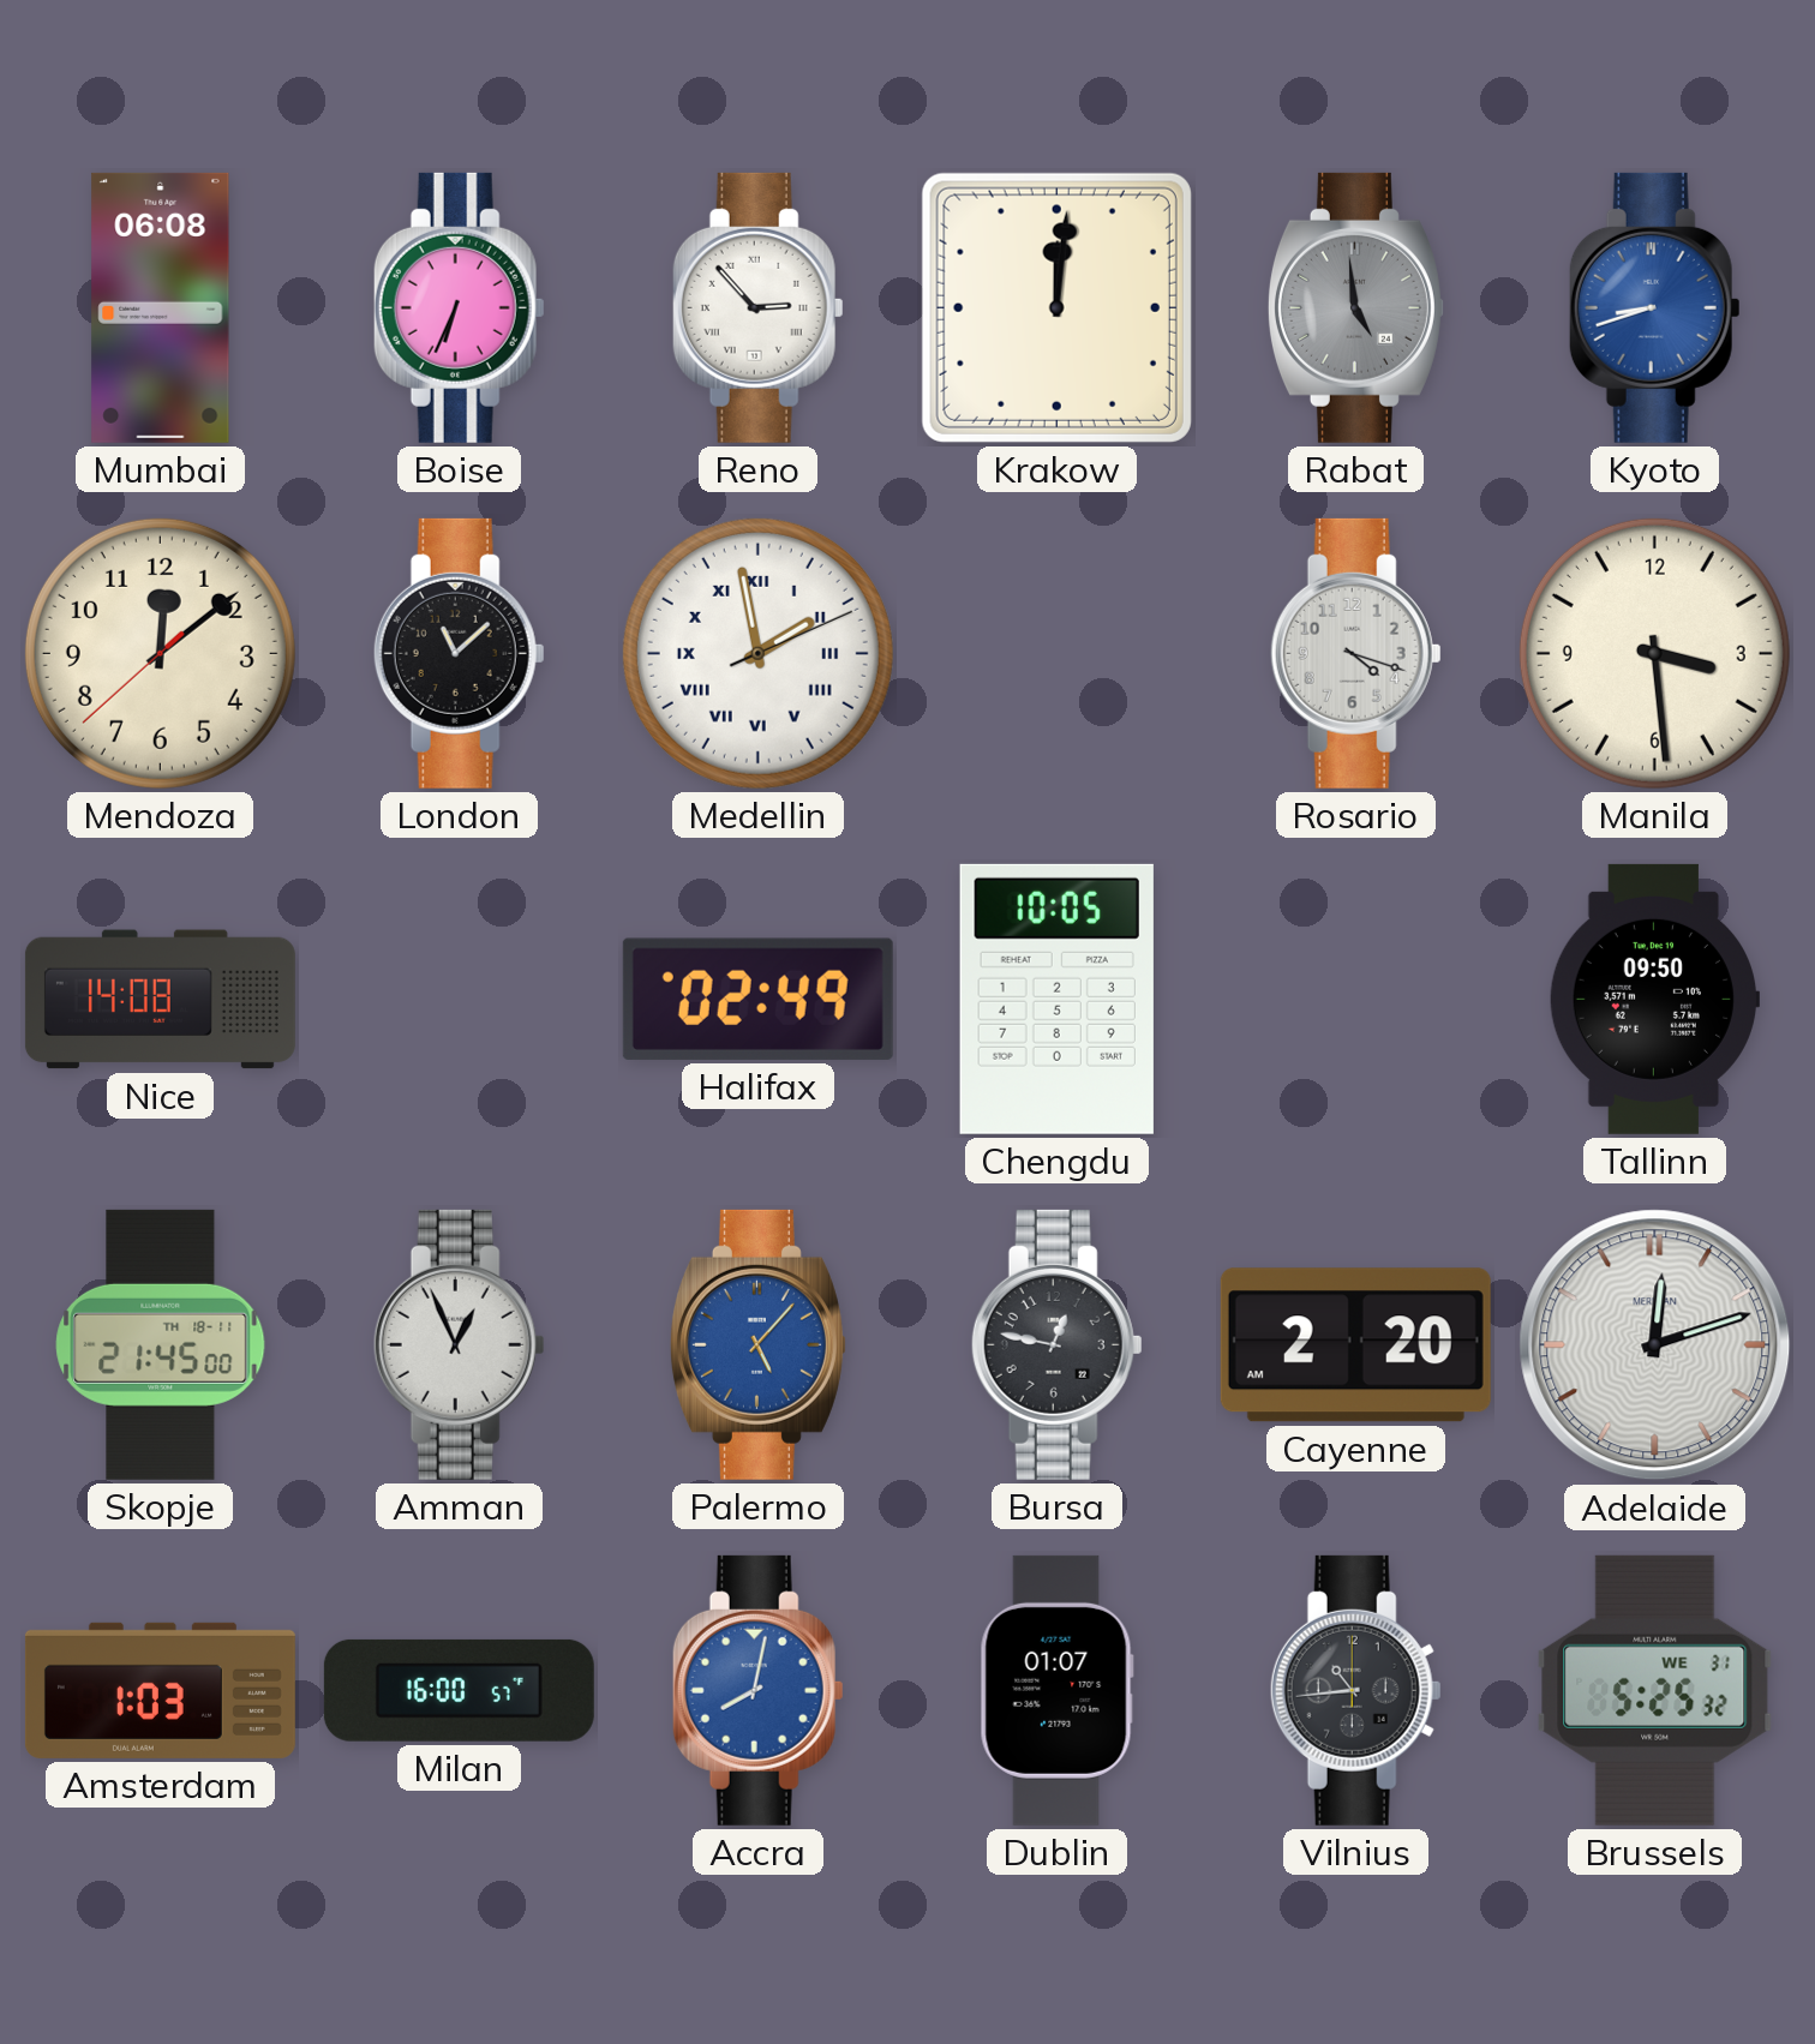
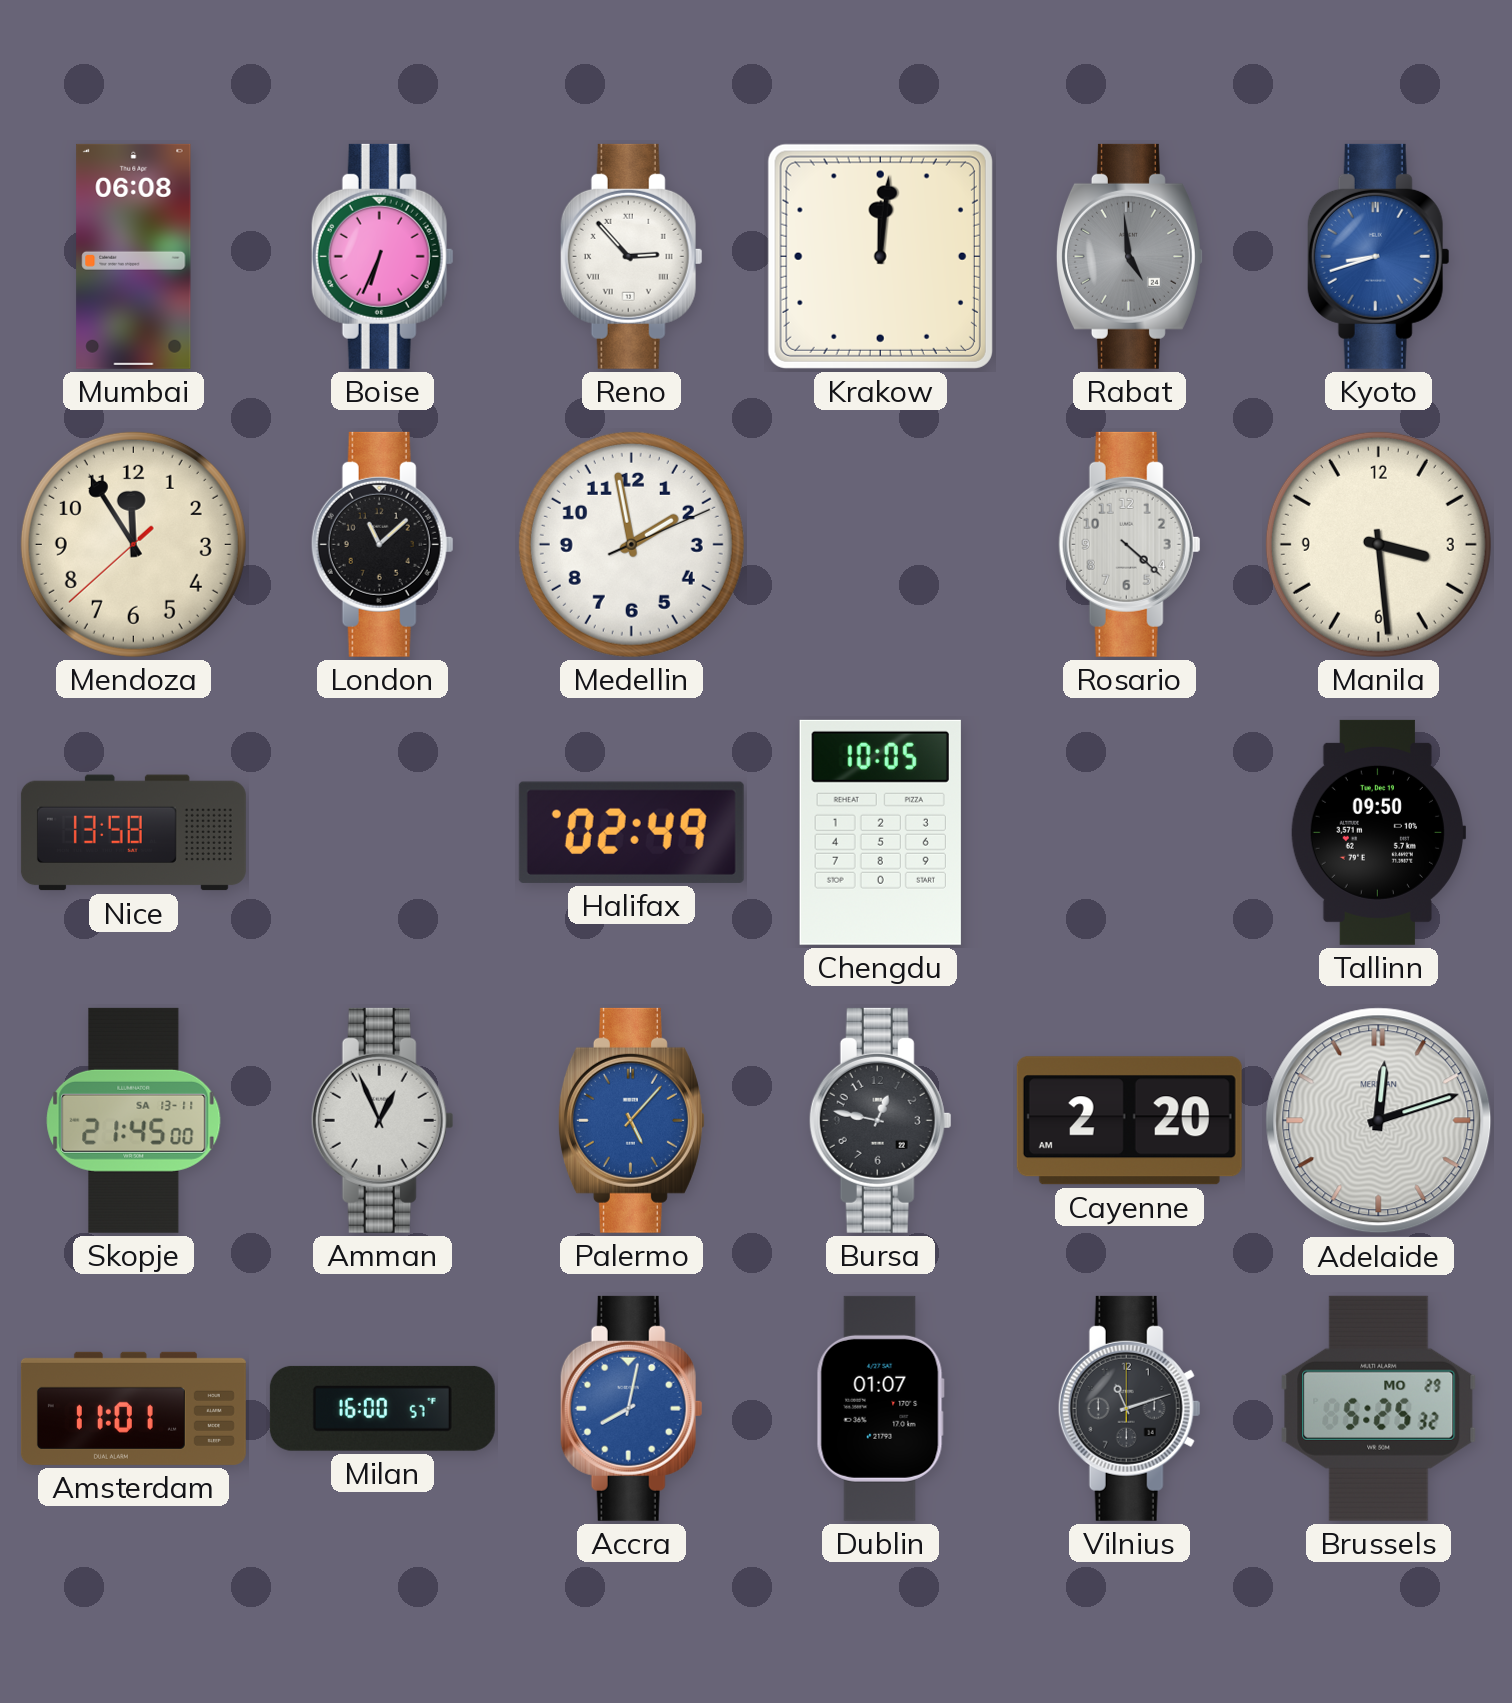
Mendoza: 12:08 -> 11:54 (133, 544)
Medellin numerals: Roman -> Arabic (631, 544)
Rosario: 4:18 -> 4:22 (1129, 544)
Nice: 14:08 -> 13:58 (133, 833)
Skopje date: TH 18-11 -> SA 13-11 (134, 1120)
Amsterdam: 1:03 -> 11:01 (133, 1408)
Vilnius: 10:44 -> 11:12 (1129, 1408)
Brussels date: WE 31 -> MO 29 (1379, 1408)
